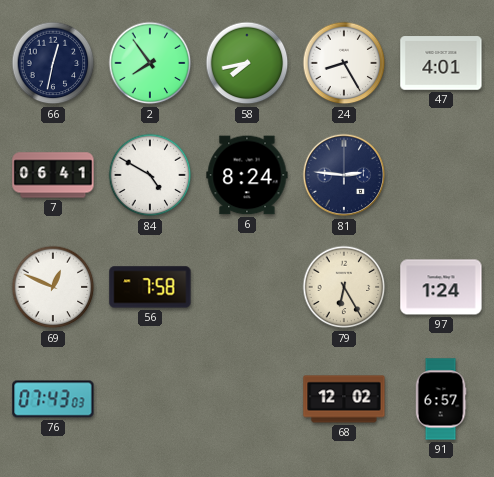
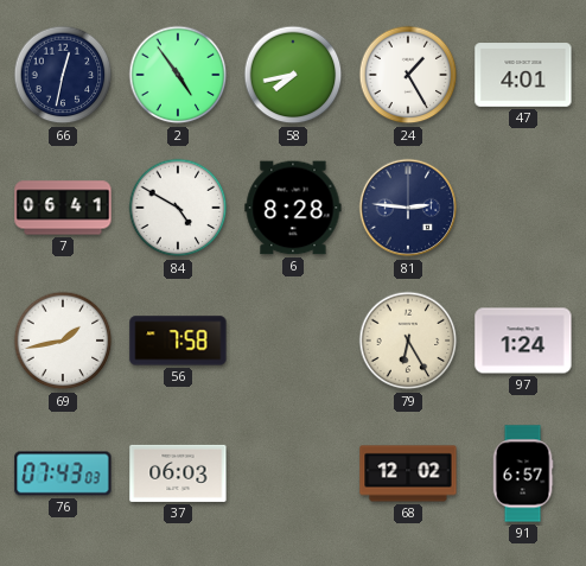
2: 7:54 -> 4:54 (178, 75)
24: 8:25 -> 1:25 (408, 75)
6: 8:24 -> 8:28 (293, 208)
69: 12:49 -> 1:43 (63, 341)
37: none -> 06:03 (178, 473)
